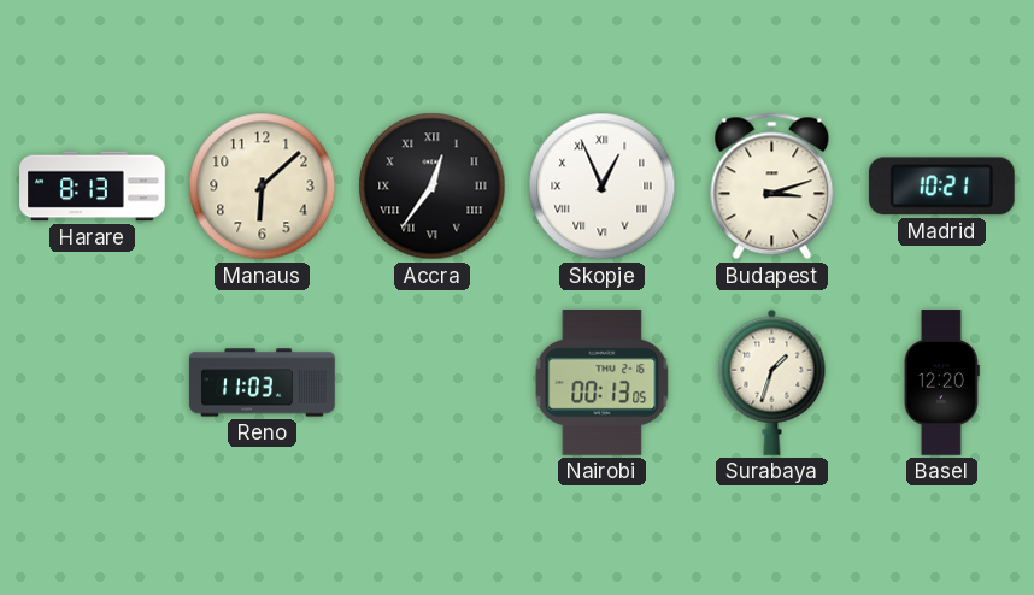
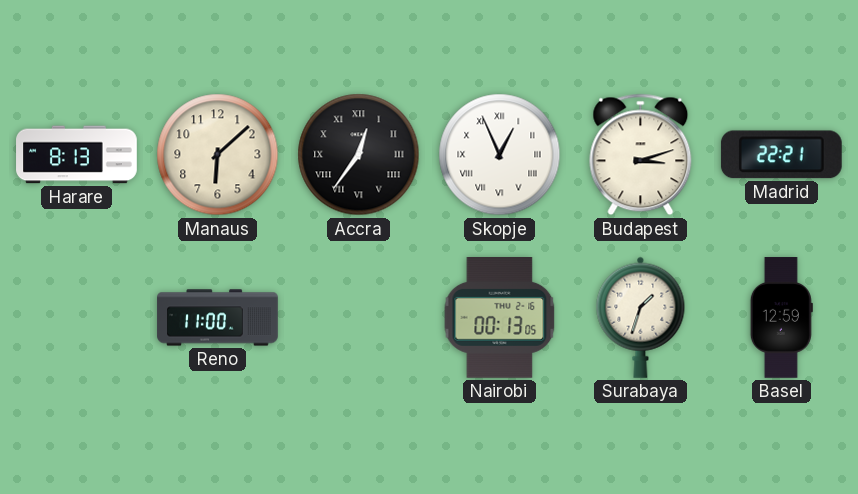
Madrid: 10:21 -> 22:21 (781, 155)
Reno: 11:03 -> 11:00 (218, 318)
Basel: 12:20 -> 12:59 (781, 318)
